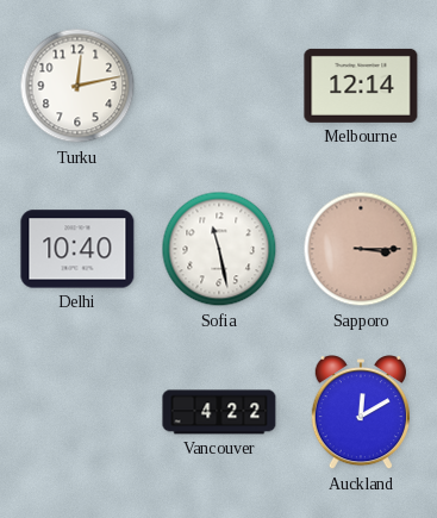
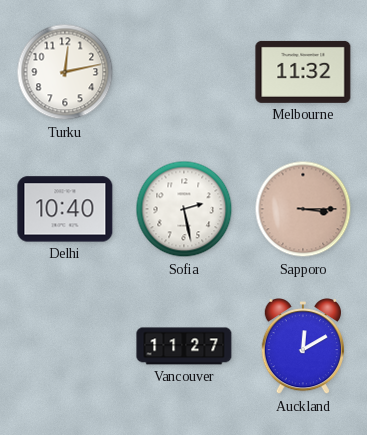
Melbourne: 12:14 -> 11:32 (303, 72)
Sofia: 11:28 -> 2:28 (184, 209)
Vancouver: 4:22 -> 11:27 (184, 346)
